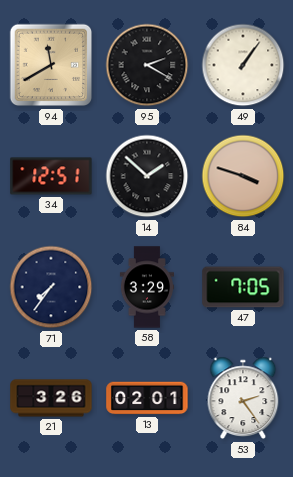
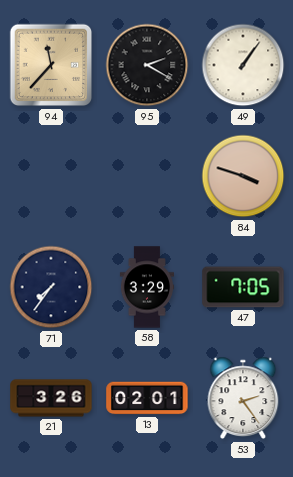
94: 11:40 -> 11:37 (51, 65)
34: 12:51 -> none (51, 176)
14: 1:52 -> none (147, 176)
